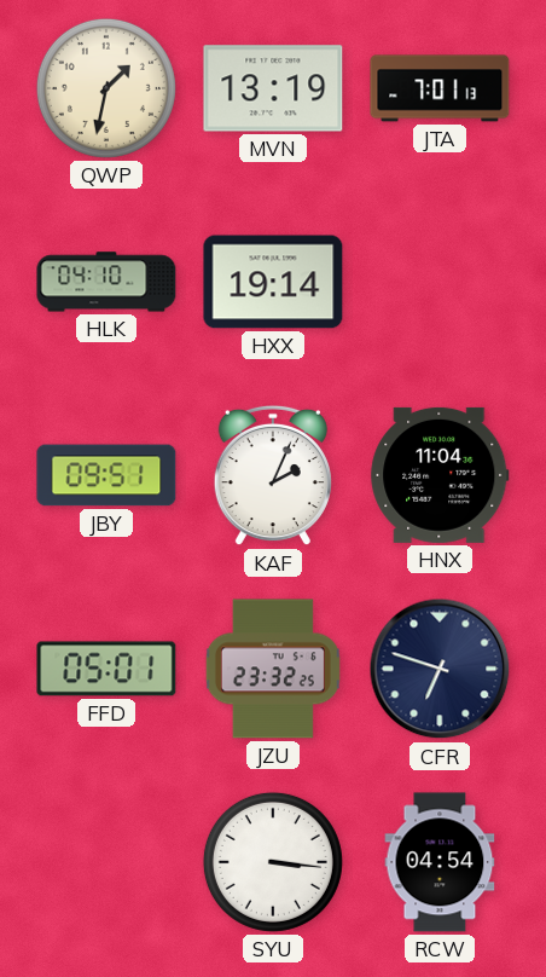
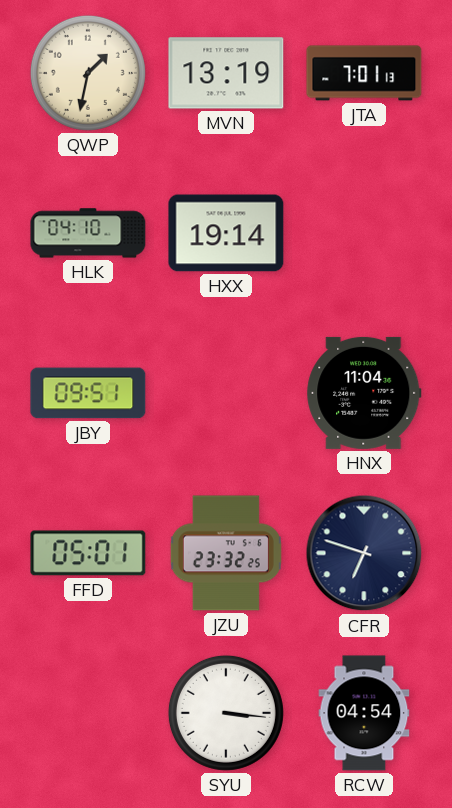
KAF: 2:04 -> none (273, 475)
